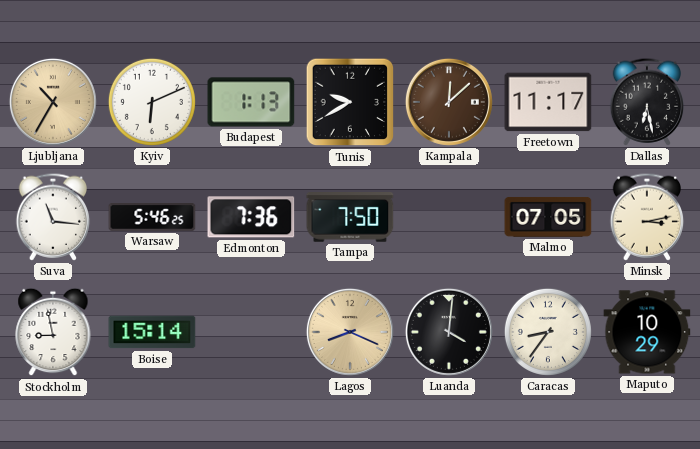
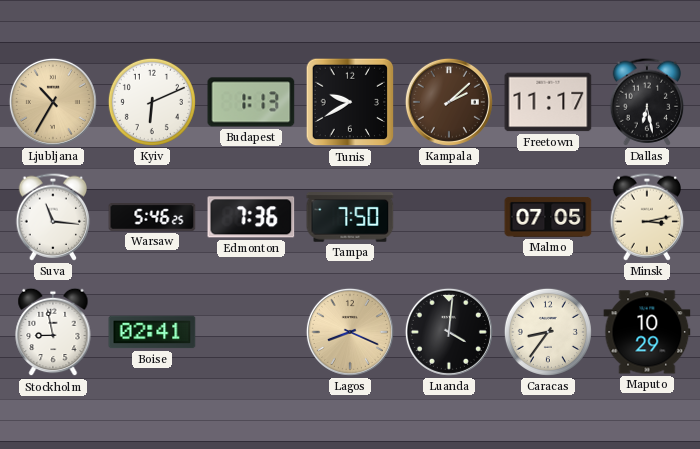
Kampala: 12:08 -> 2:08 (449, 102)
Boise: 15:14 -> 02:41 (152, 332)
